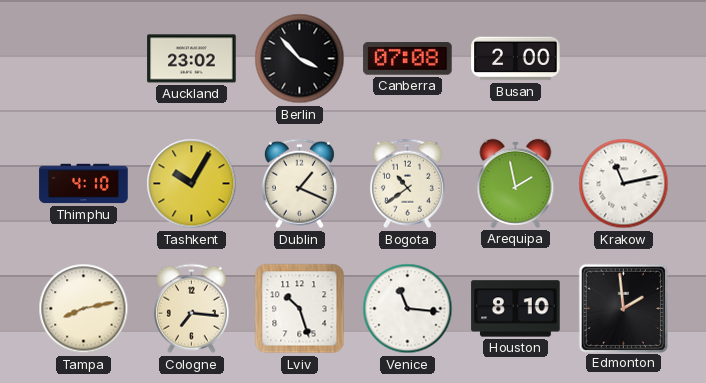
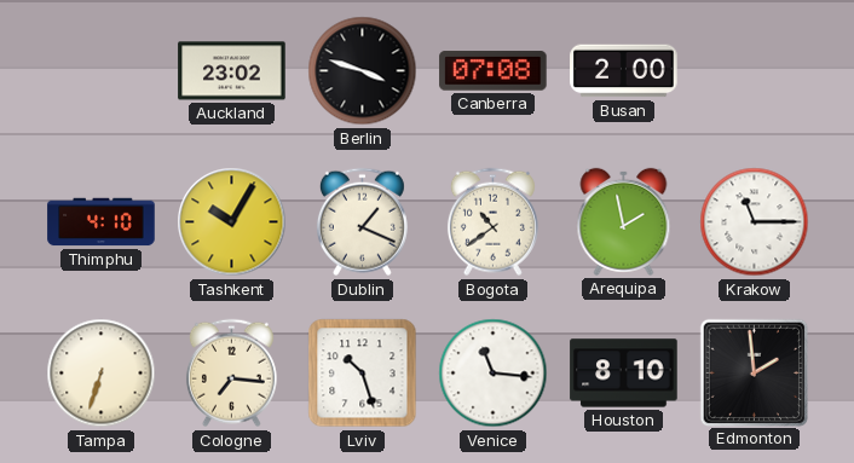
Berlin: 3:53 -> 3:48 (363, 71)
Krakow: 11:13 -> 11:15 (755, 222)
Tampa: 8:13 -> 6:33 (102, 374)
